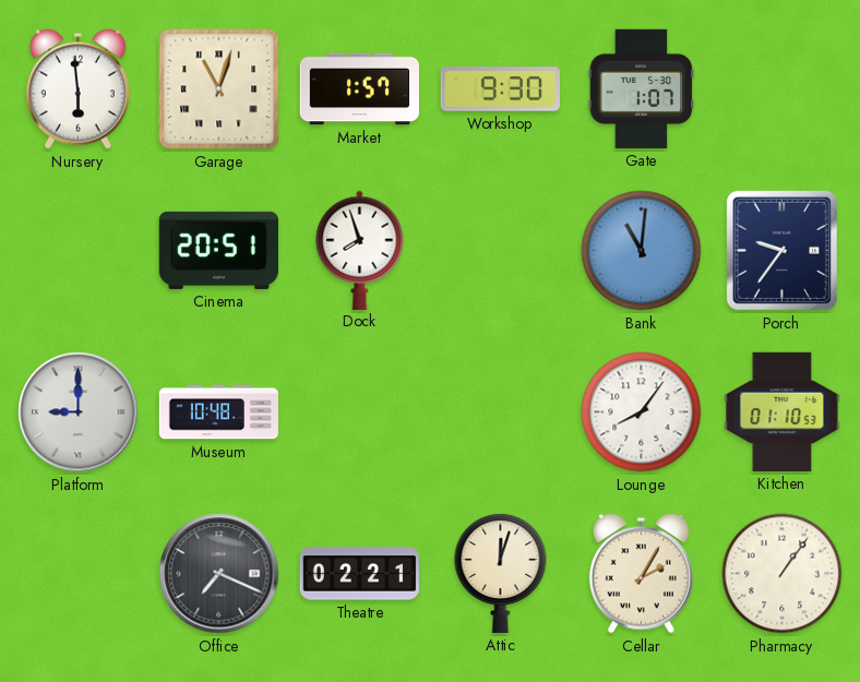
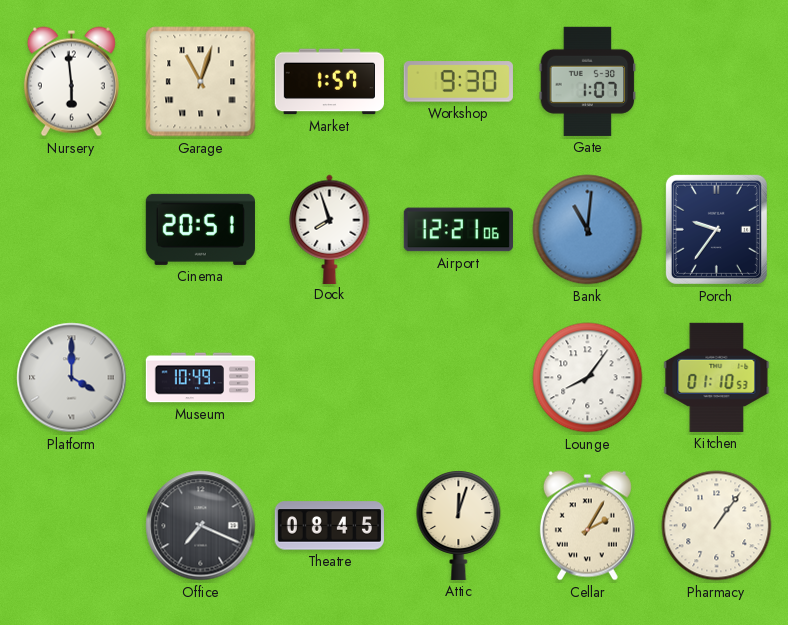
Airport: none -> 12:21 (458, 230)
Platform: 9:00 -> 4:00 (72, 378)
Museum: 10:48 -> 10:49 (200, 378)
Theatre: 02:21 -> 08:45 (329, 526)
